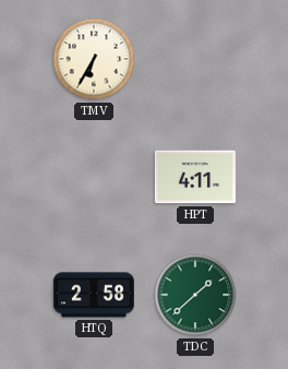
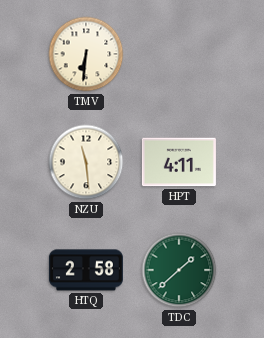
TMV: 6:35 -> 6:31 (86, 54)
NZU: none -> 11:29 (86, 162)
